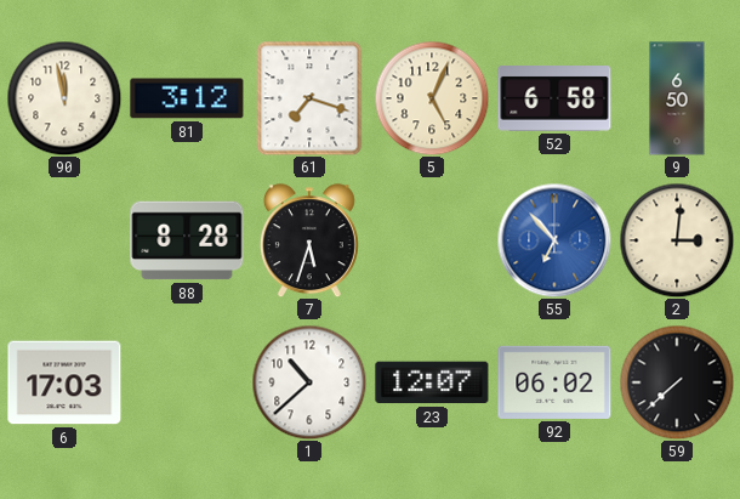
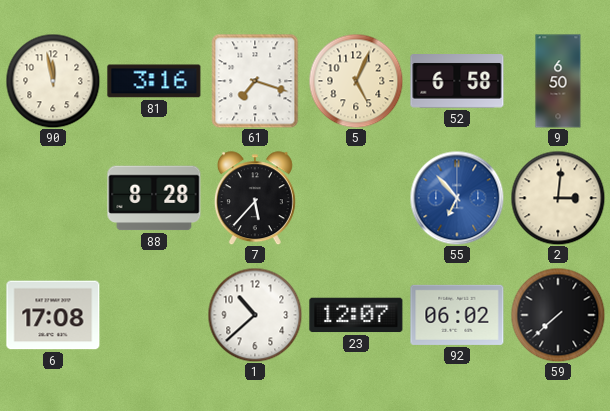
81: 3:12 -> 3:16 (154, 81)
7: 5:33 -> 5:37 (255, 198)
6: 17:03 -> 17:08 (53, 315)
